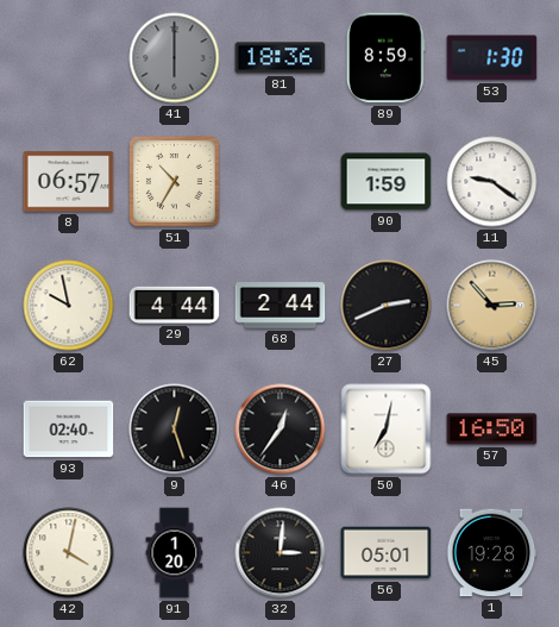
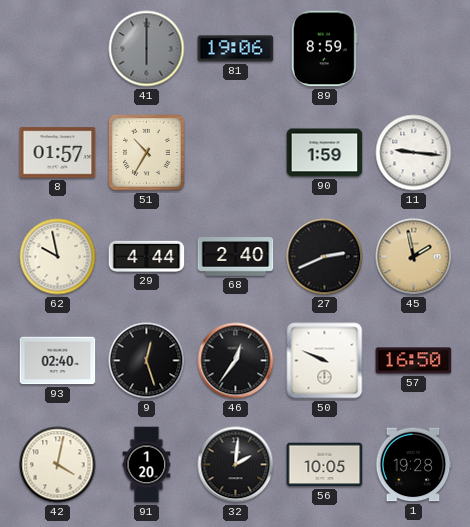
81: 18:36 -> 19:06 (236, 49)
53: 1:30 -> none (492, 58)
8: 06:57 -> 01:57 (58, 153)
11: 9:21 -> 9:16 (414, 153)
68: 2:44 -> 2:40 (236, 257)
45: 2:53 -> 1:58 (414, 257)
50: 7:02 -> 9:49 (325, 361)
32: 3:01 -> 2:01 (236, 465)
56: 05:01 -> 10:05 (325, 465)
